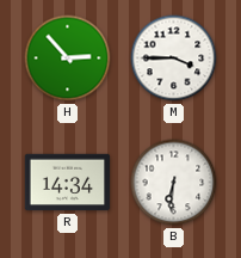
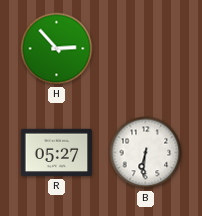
M: 3:45 -> none (174, 59)
R: 14:34 -> 05:27 (57, 153)
